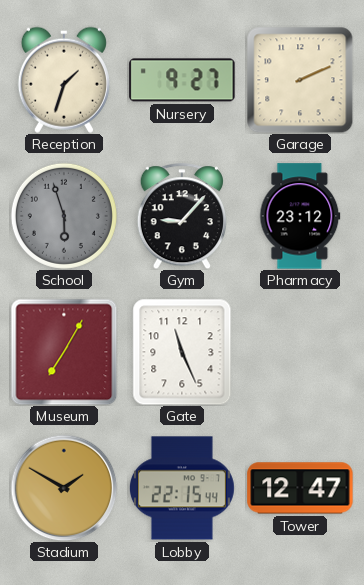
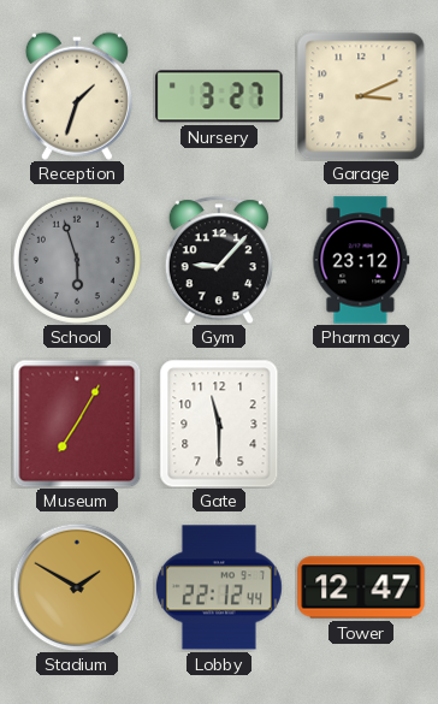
Nursery: 9:27 -> 3:27 (219, 96)
Garage: 2:11 -> 3:11 (361, 96)
Gate: 11:26 -> 11:30 (219, 424)
Lobby: 22:15 -> 22:12 (219, 587)
